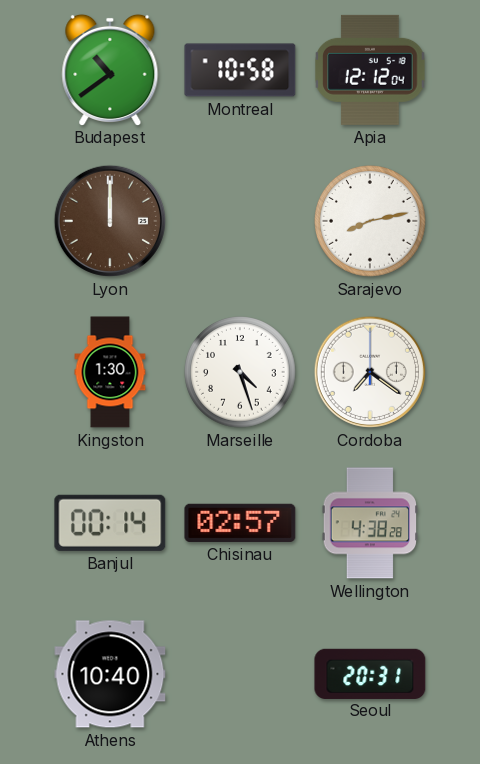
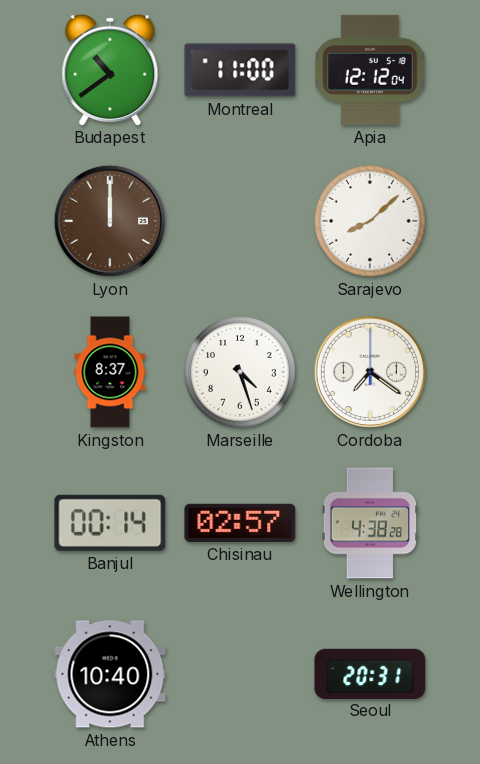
Montreal: 10:58 -> 11:00 (240, 70)
Sarajevo: 8:13 -> 8:08 (370, 221)
Kingston: 1:30 -> 8:37 (110, 372)
